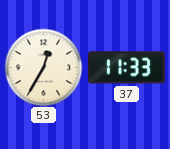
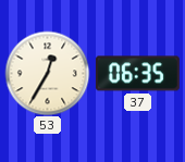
37: 11:33 -> 06:35 (137, 74)
